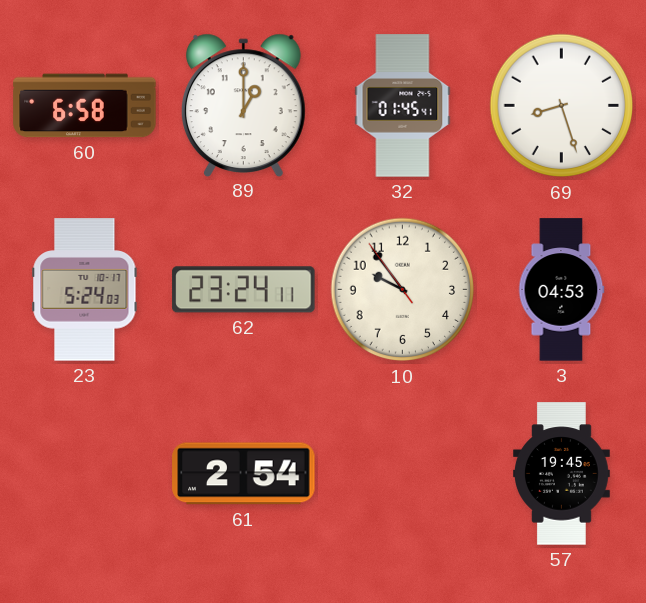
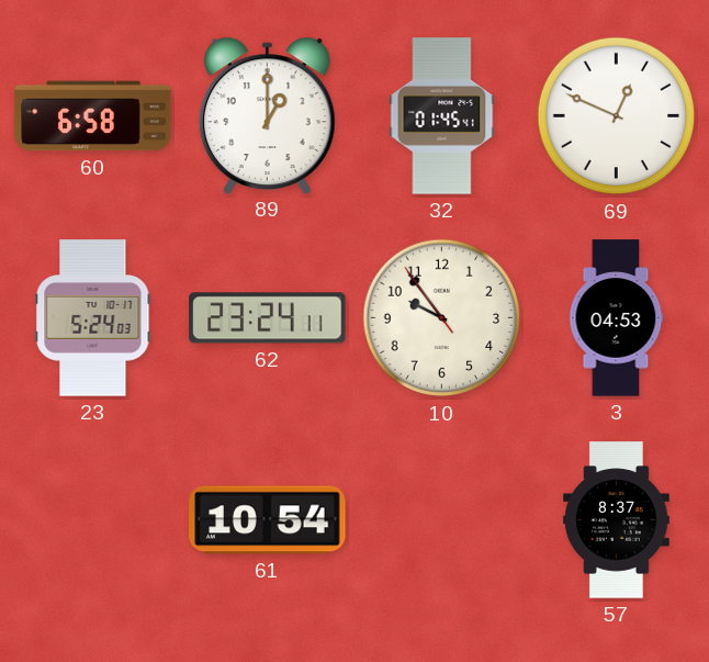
69: 8:27 -> 12:49 (617, 116)
61: 2:54 -> 10:54 (268, 520)
57: 19:45 -> 8:37 (617, 520)
